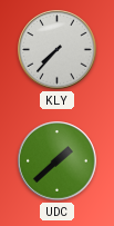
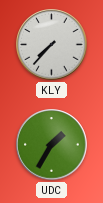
UDC: 1:38 -> 1:35 (52, 145)
